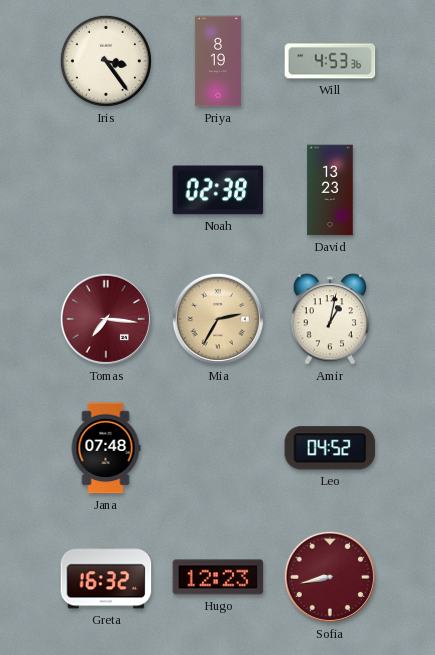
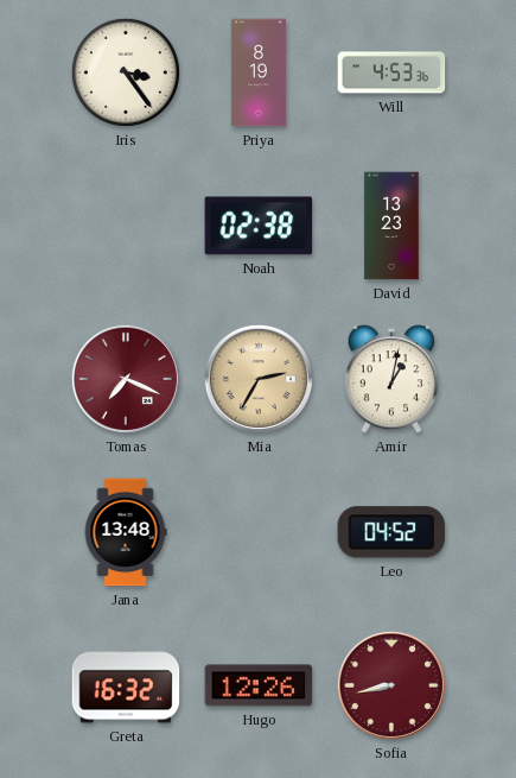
Tomas: 7:16 -> 7:19 (126, 379)
Jana: 07:48 -> 13:48 (126, 532)
Hugo: 12:23 -> 12:26 (259, 685)
